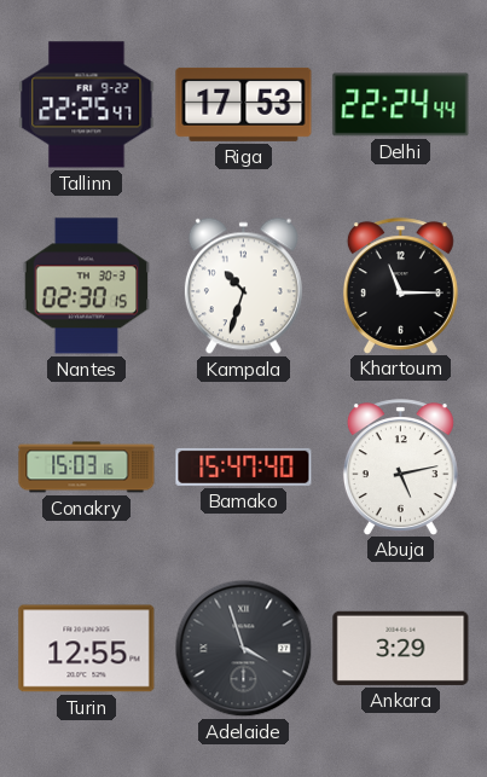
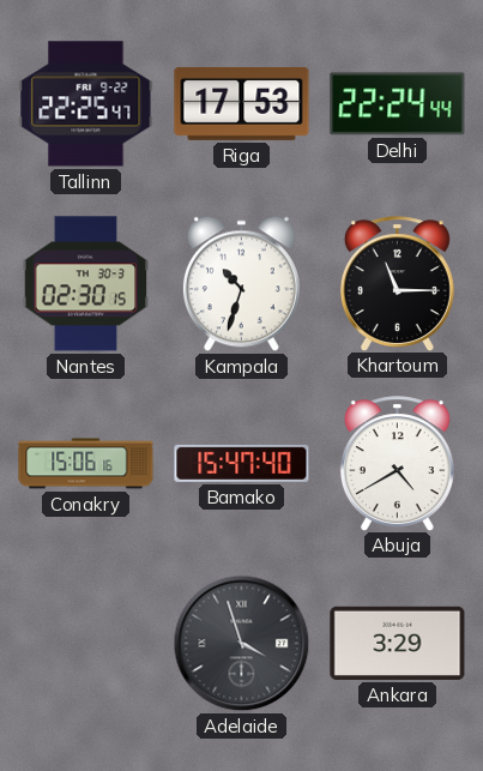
Conakry: 15:03 -> 15:06 (86, 464)
Abuja: 5:13 -> 4:40 (397, 463)
Turin: 12:55 -> none (87, 649)
